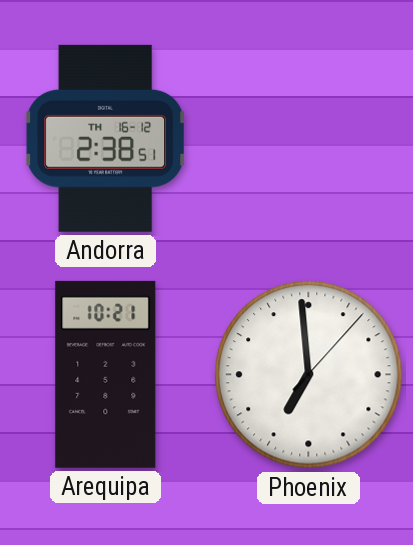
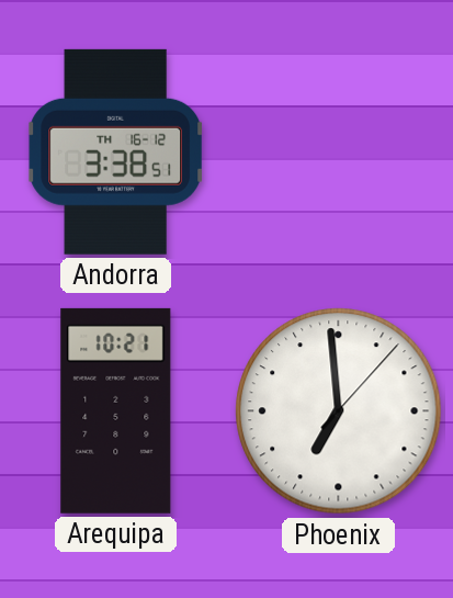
Andorra: 2:38 -> 3:38 (115, 151)
